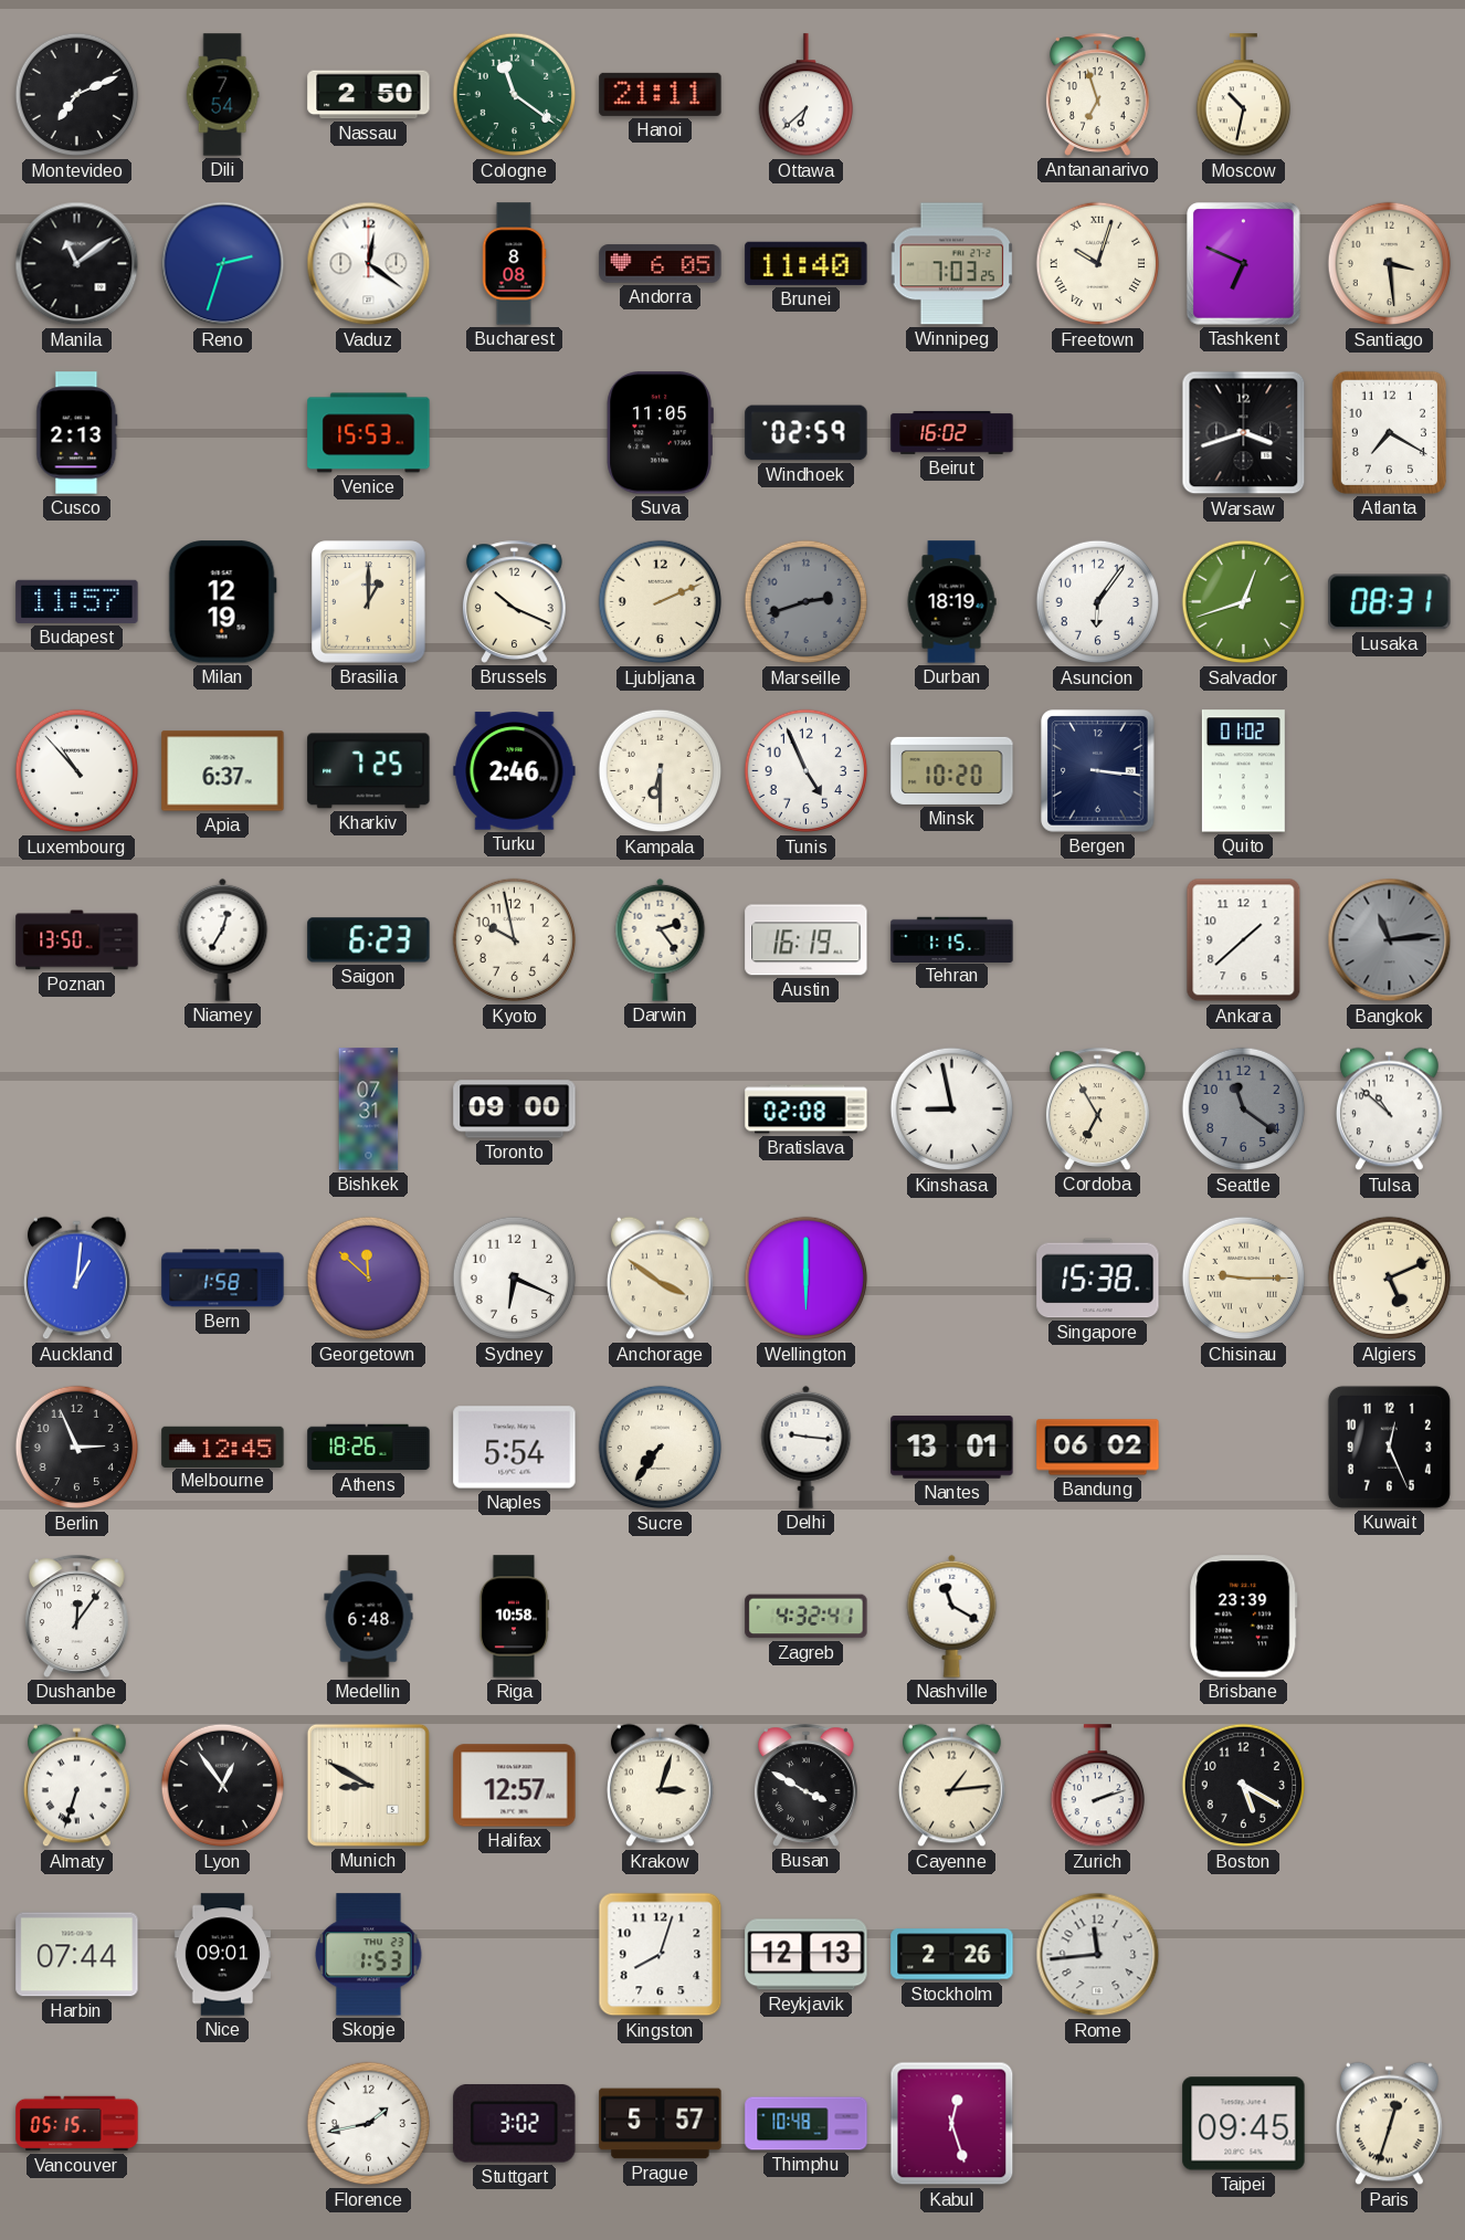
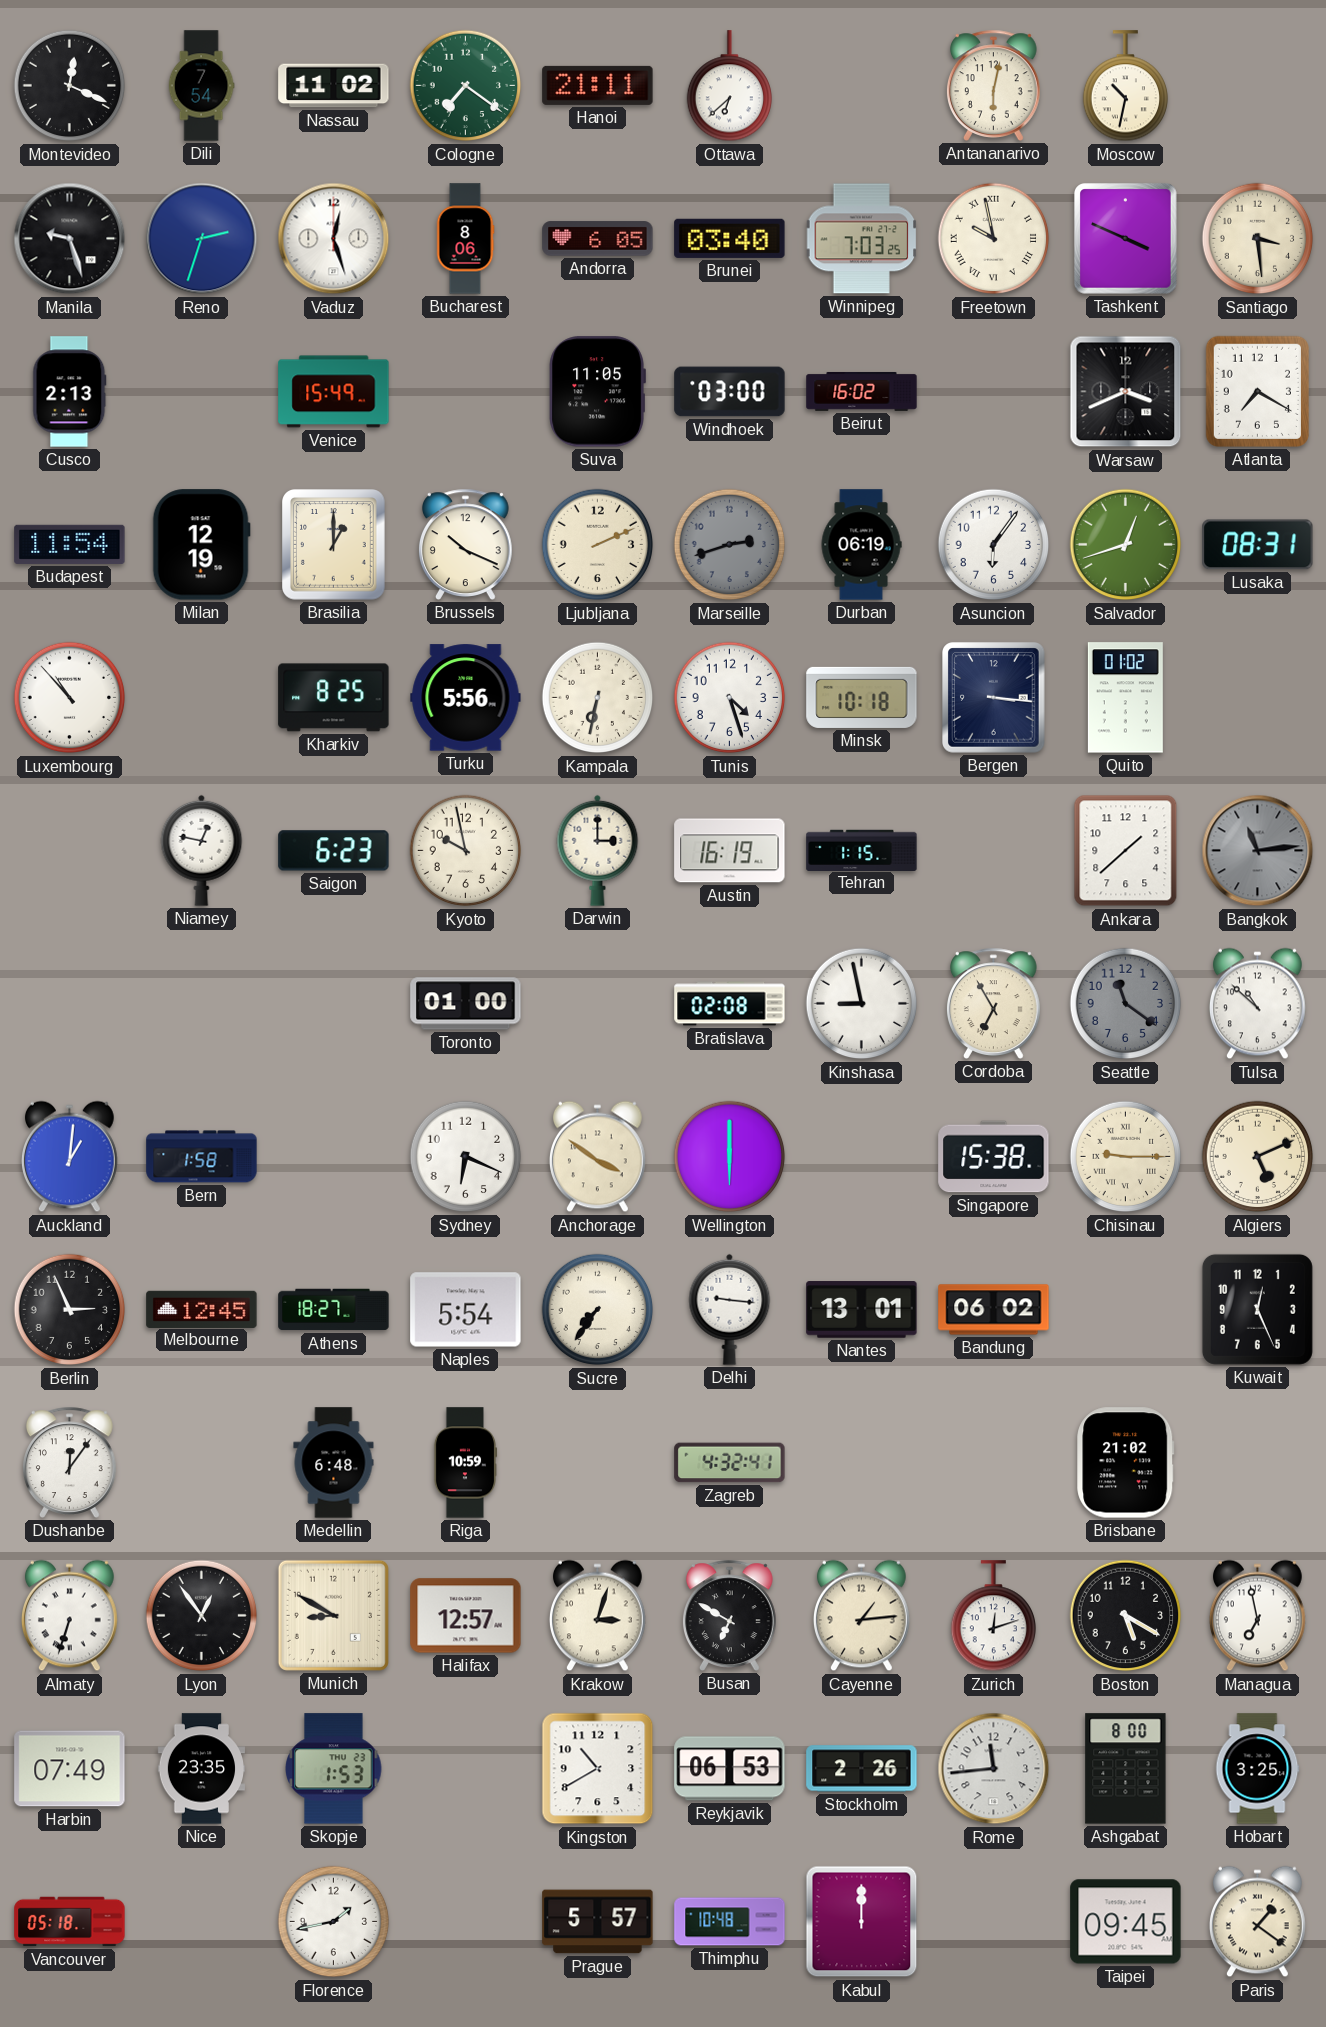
Montevideo: 7:11 -> 12:19 (70, 86)
Nassau: 2:50 -> 11:02 (334, 86)
Cologne: 11:21 -> 7:21 (466, 86)
Antananarivo: 6:57 -> 6:02 (993, 85)
Manila: 11:09 -> 9:27 (70, 239)
Vaduz: 12:21 -> 12:27 (334, 239)
Bucharest: 8:08 -> 8:06 (465, 239)
Brunei: 11:40 -> 03:40 (730, 238)
Freetown: 10:03 -> 9:58 (994, 239)
Tashkent: 6:49 -> 3:49 (1126, 239)
Venice: 15:53 -> 15:49 (334, 392)
Windhoek: 02:59 -> 03:00 (730, 392)
Warsaw: 3:42 -> 3:41 (1126, 392)
Budapest: 11:57 -> 11:54 (70, 544)
Durban: 18:19 -> 06:19 (861, 545)
Apia: 6:37 -> none (223, 771)
Kharkiv: 7:25 -> 8:25 (334, 698)
Turku: 2:46 -> 5:56 (466, 698)
Kampala: 6:30 -> 6:32 (598, 698)
Tunis: 4:56 -> 4:27 (730, 698)
Minsk: 10:20 -> 10:18 (862, 697)
Poznan: 13:50 -> none (77, 940)
Niamey: 12:35 -> 12:47 (202, 850)
Darwin: 2:24 -> 3:00 (598, 850)
Bishkek: 07:31 -> none (369, 1110)
Toronto: 09:00 -> 01:00 (466, 1004)
Georgetown: 11:52 -> none (369, 1279)
Athens: 18:26 -> 18:27 (334, 1310)
Riga: 10:58 -> 10:59 (465, 1463)
Nashville: 11:20 -> none (952, 1616)
Brisbane: 23:39 -> 21:02 (1126, 1463)
Busan: 3:50 -> 6:50 (729, 1615)
Zurich: 2:12 -> 12:12 (993, 1616)
Managua: none -> 6:58 (1258, 1616)
Harbin: 07:44 -> 07:49 (70, 1769)
Nice: 09:01 -> 23:35 (201, 1769)
Kingston: 8:03 -> 10:40 (598, 1769)
Reykjavik: 12:13 -> 06:53 (730, 1769)
Ashgabat: none -> 8:00 (1126, 1769)
Hobart: none -> 3:25 (1257, 1769)
Vancouver: 05:15 -> 05:18 (70, 1922)
Stuttgart: 3:02 -> none (515, 2124)
Kabul: 12:27 -> 12:00 (862, 1922)
Paris: 12:33 -> 1:21 (1258, 1922)
